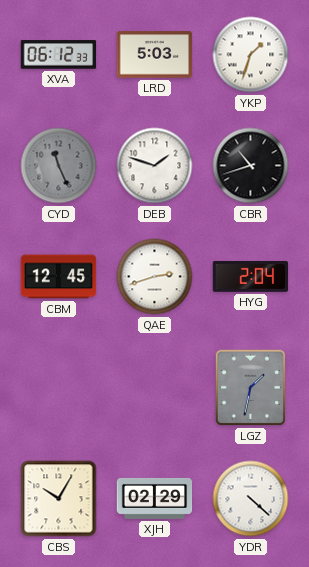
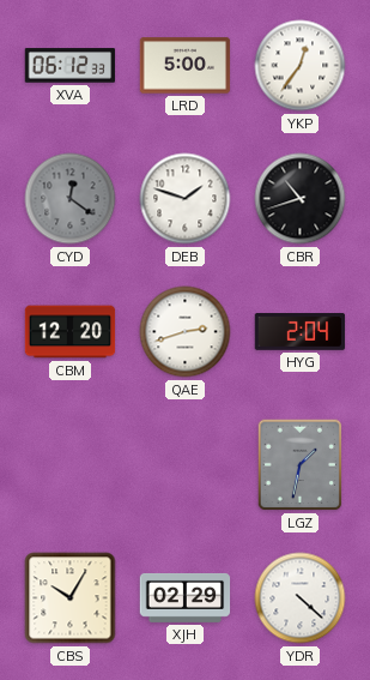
LRD: 5:03 -> 5:00 (186, 66)
YKP: 1:33 -> 12:36 (301, 66)
CYD: 11:26 -> 12:21 (71, 199)
CBM: 12:45 -> 12:20 (71, 332)
